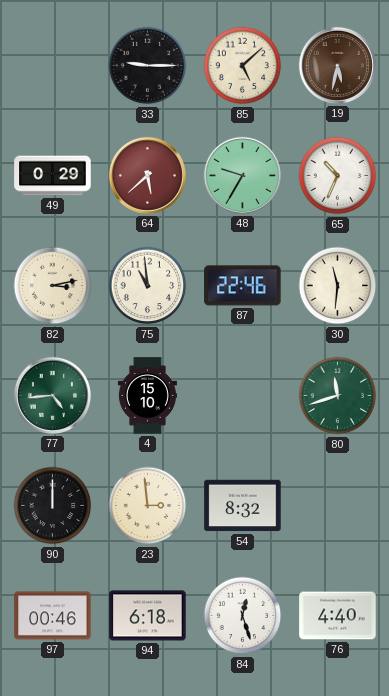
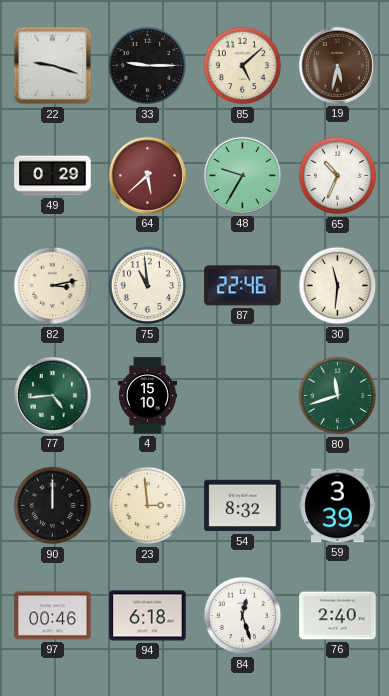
22: none -> 9:18 (53, 66)
59: none -> 3:39 (338, 506)
76: 4:40 -> 2:40 (338, 616)
